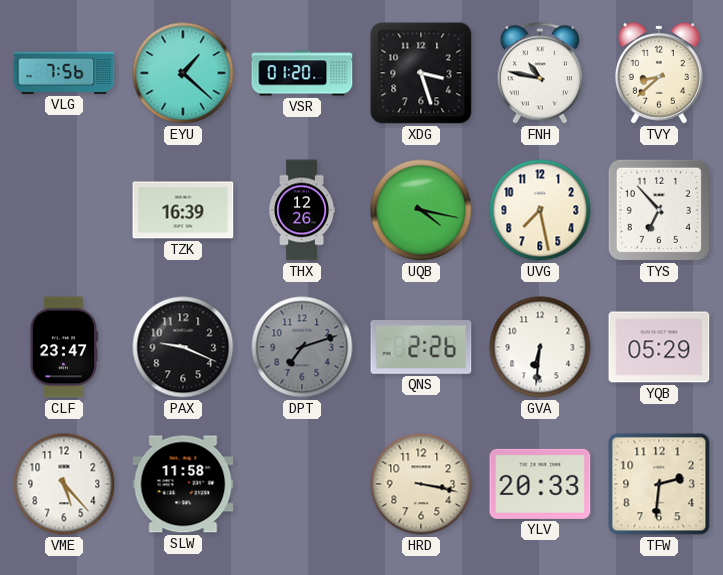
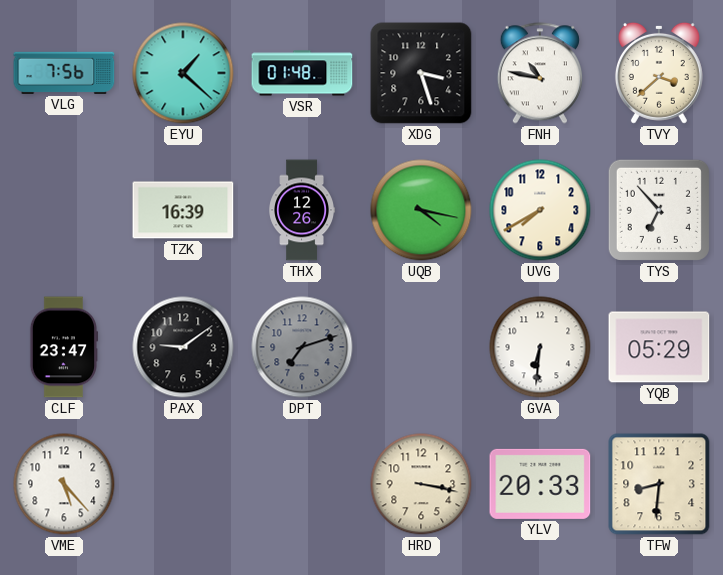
VSR: 01:20 -> 01:48 (302, 73)
TVY: 8:38 -> 3:38 (659, 73)
UVG: 7:28 -> 7:40 (540, 210)
PAX: 9:19 -> 9:09 (183, 347)
QNS: 2:26 -> none (421, 348)
SLW: 11:58 -> none (183, 484)
TFW: 2:31 -> 8:31 (659, 484)
